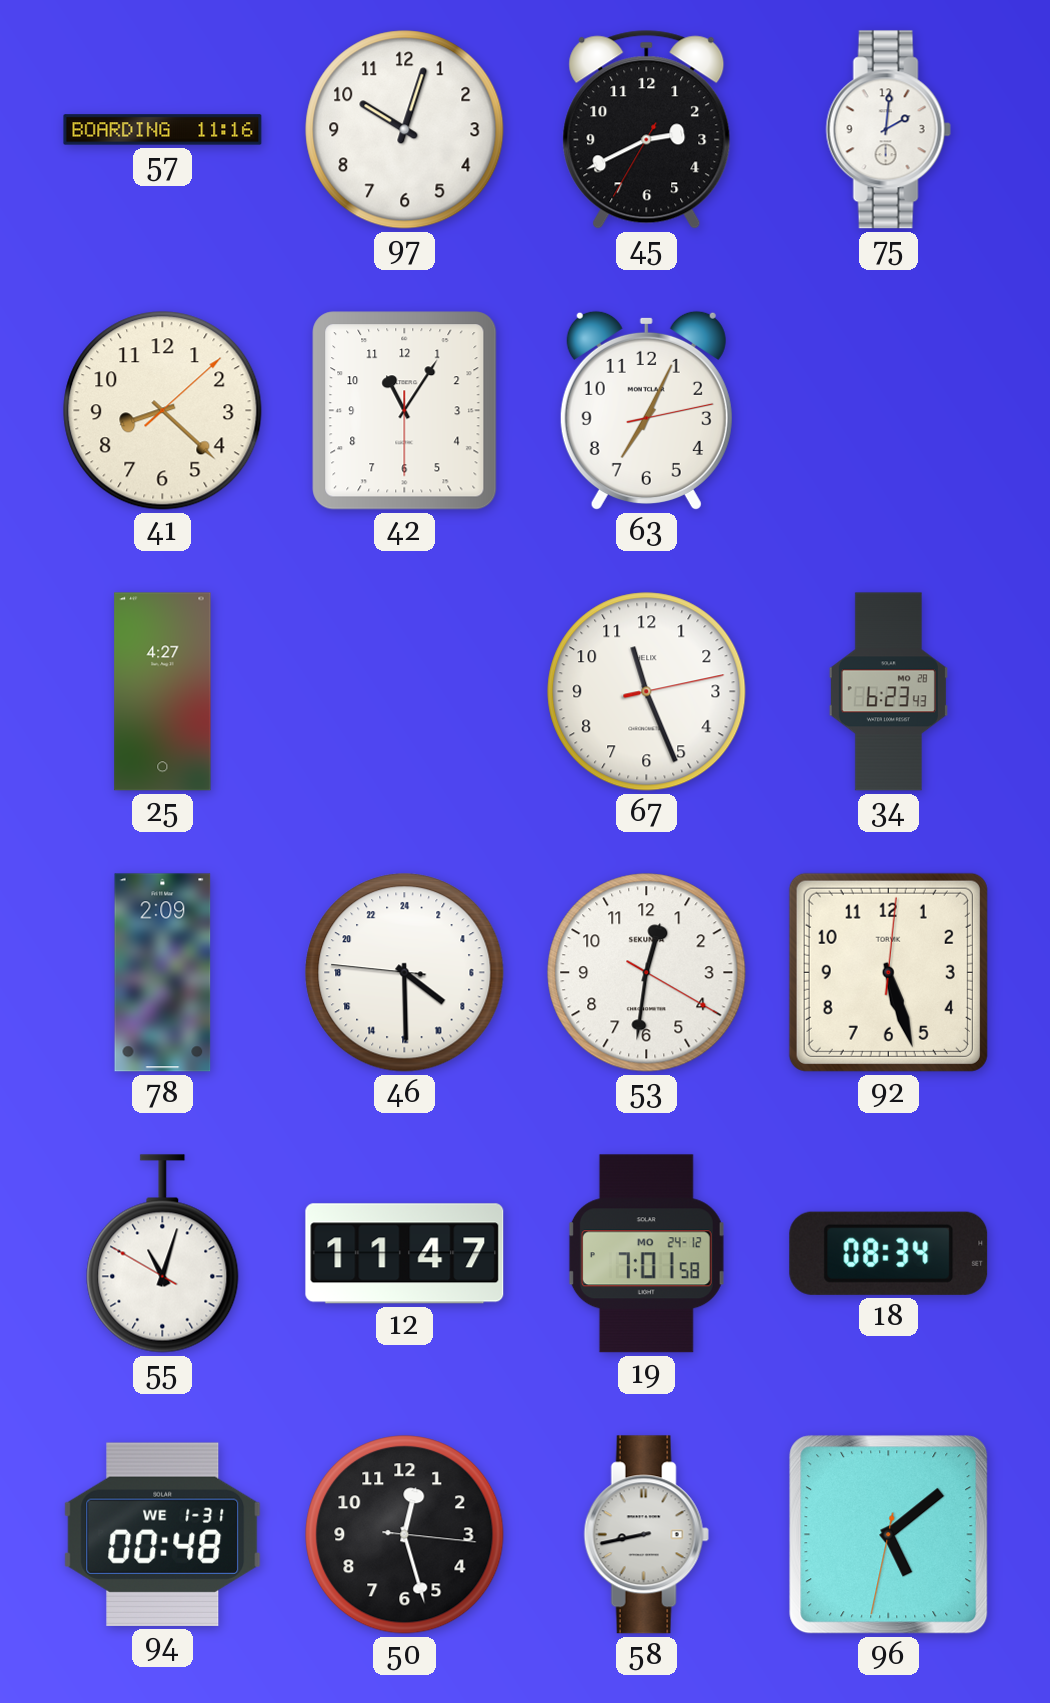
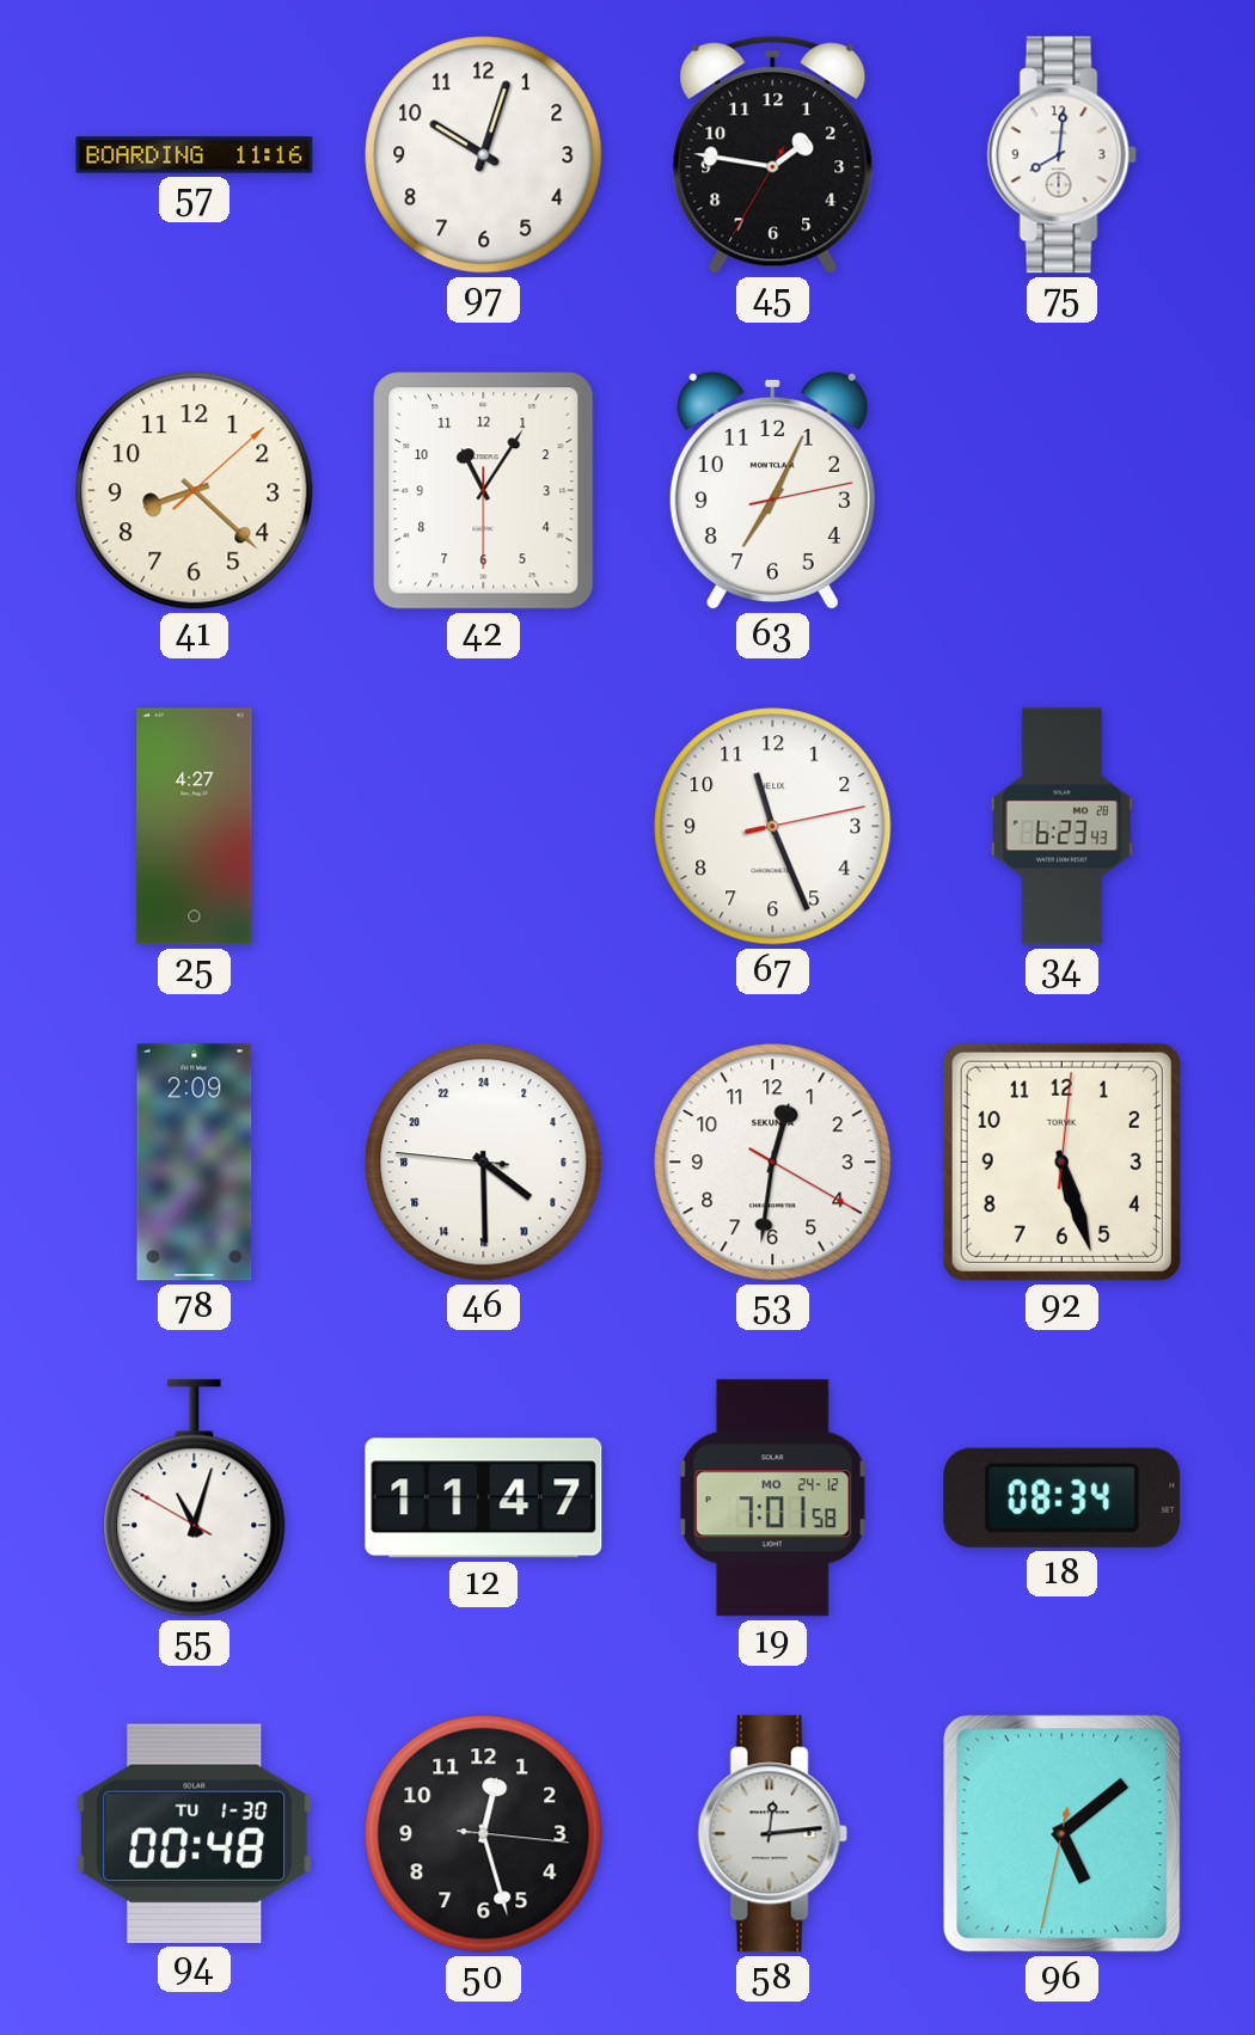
45: 2:40 -> 1:46 (773, 154)
75: 2:01 -> 8:01 (1061, 155)
94 date: WE 1-31 -> TU 1-30 (195, 1833)
58: 8:43 -> 12:14 (772, 1834)
